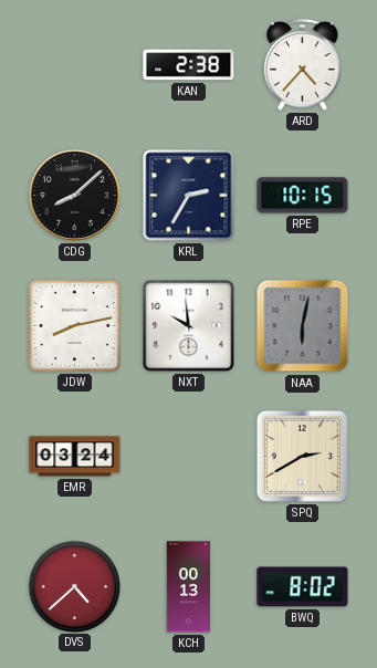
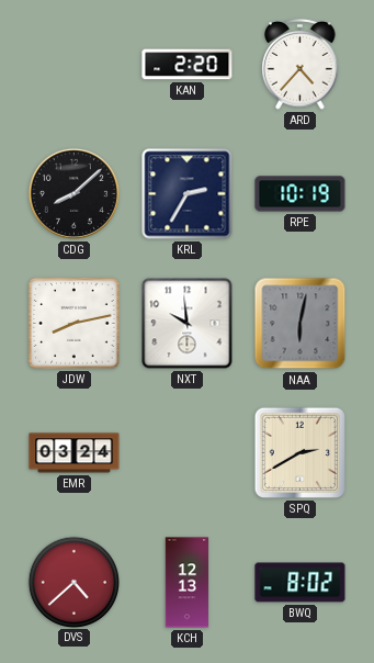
KAN: 2:38 -> 2:20 (188, 65)
RPE: 10:15 -> 10:19 (301, 194)
KCH: 00:13 -> 12:13 (188, 583)
